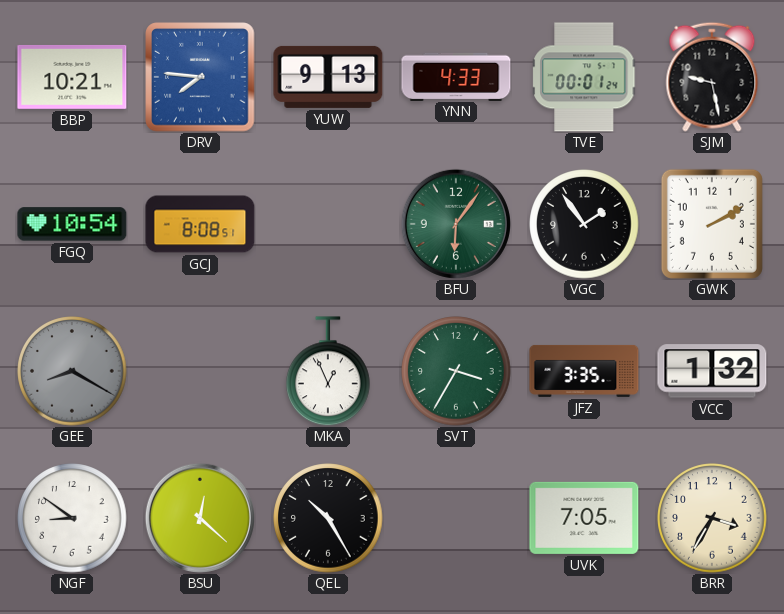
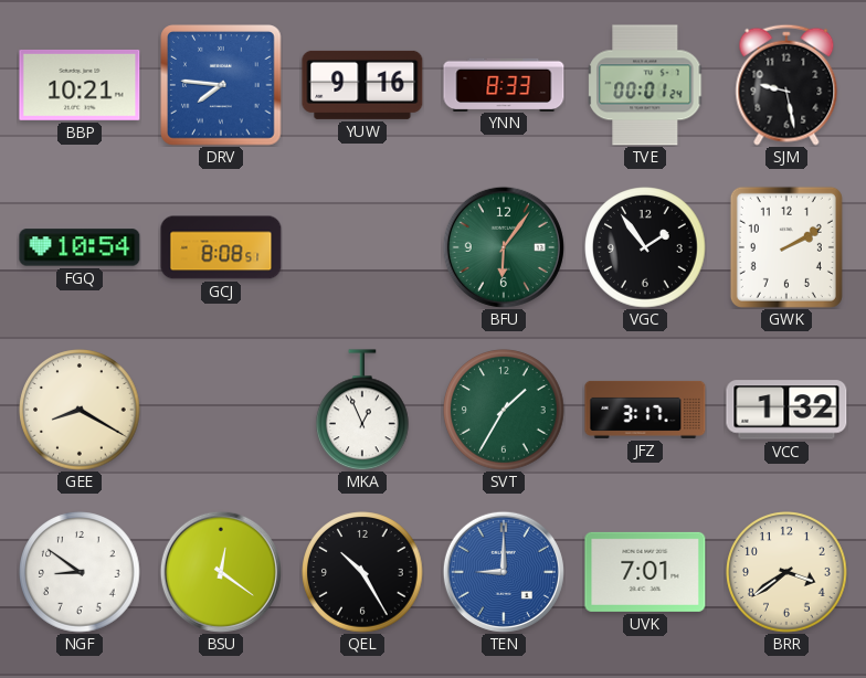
YUW: 9:13 -> 9:16 (362, 85)
YNN: 4:33 -> 8:33 (504, 84)
GEE dial: grey -> cream (80, 410)
SVT: 3:35 -> 1:35 (504, 410)
JFZ: 3:35 -> 3:17 (645, 410)
BSU: 12:22 -> 12:21 (221, 572)
TEN: none -> 9:00 (504, 572)
UVK: 7:05 -> 7:01 (645, 572)
BRR: 3:35 -> 3:39 (786, 572)
